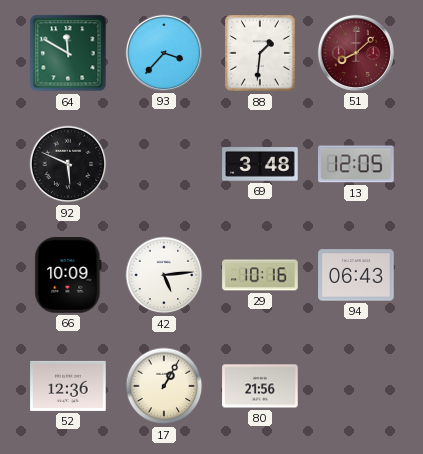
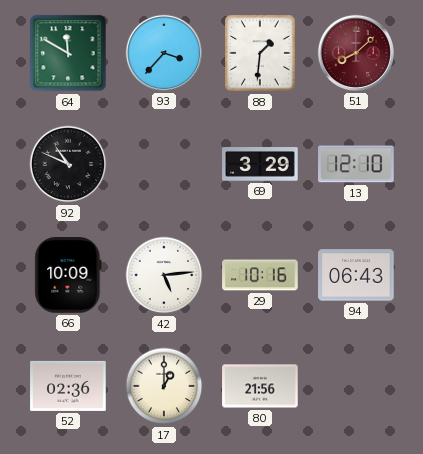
92: 5:49 -> 10:49 (68, 164)
69: 3:48 -> 3:29 (260, 164)
13: 12:05 -> 12:10 (356, 164)
52: 12:36 -> 02:36 (68, 386)
17: 1:05 -> 1:00 (164, 386)
